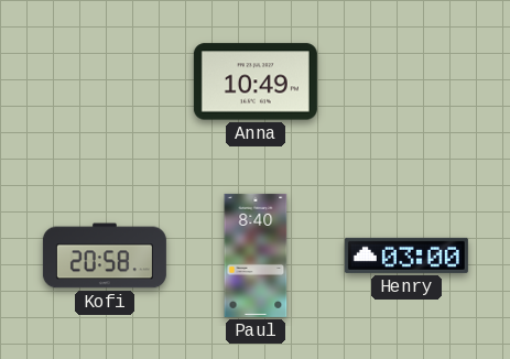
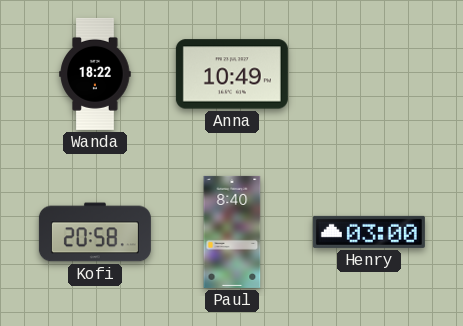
Wanda: none -> 18:22 (95, 74)
